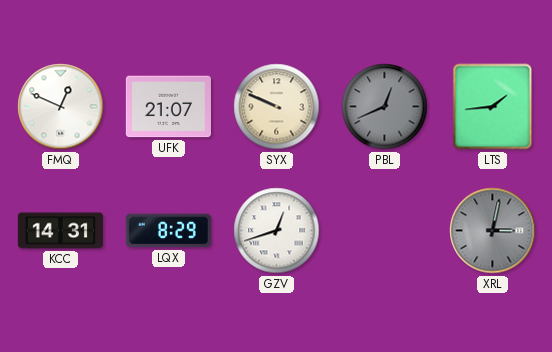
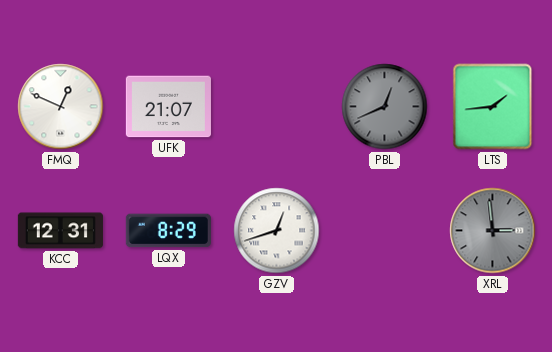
SYX: 9:49 -> none (277, 107)
KCC: 14:31 -> 12:31 (60, 231)
XRL: 3:02 -> 2:59 (493, 231)
